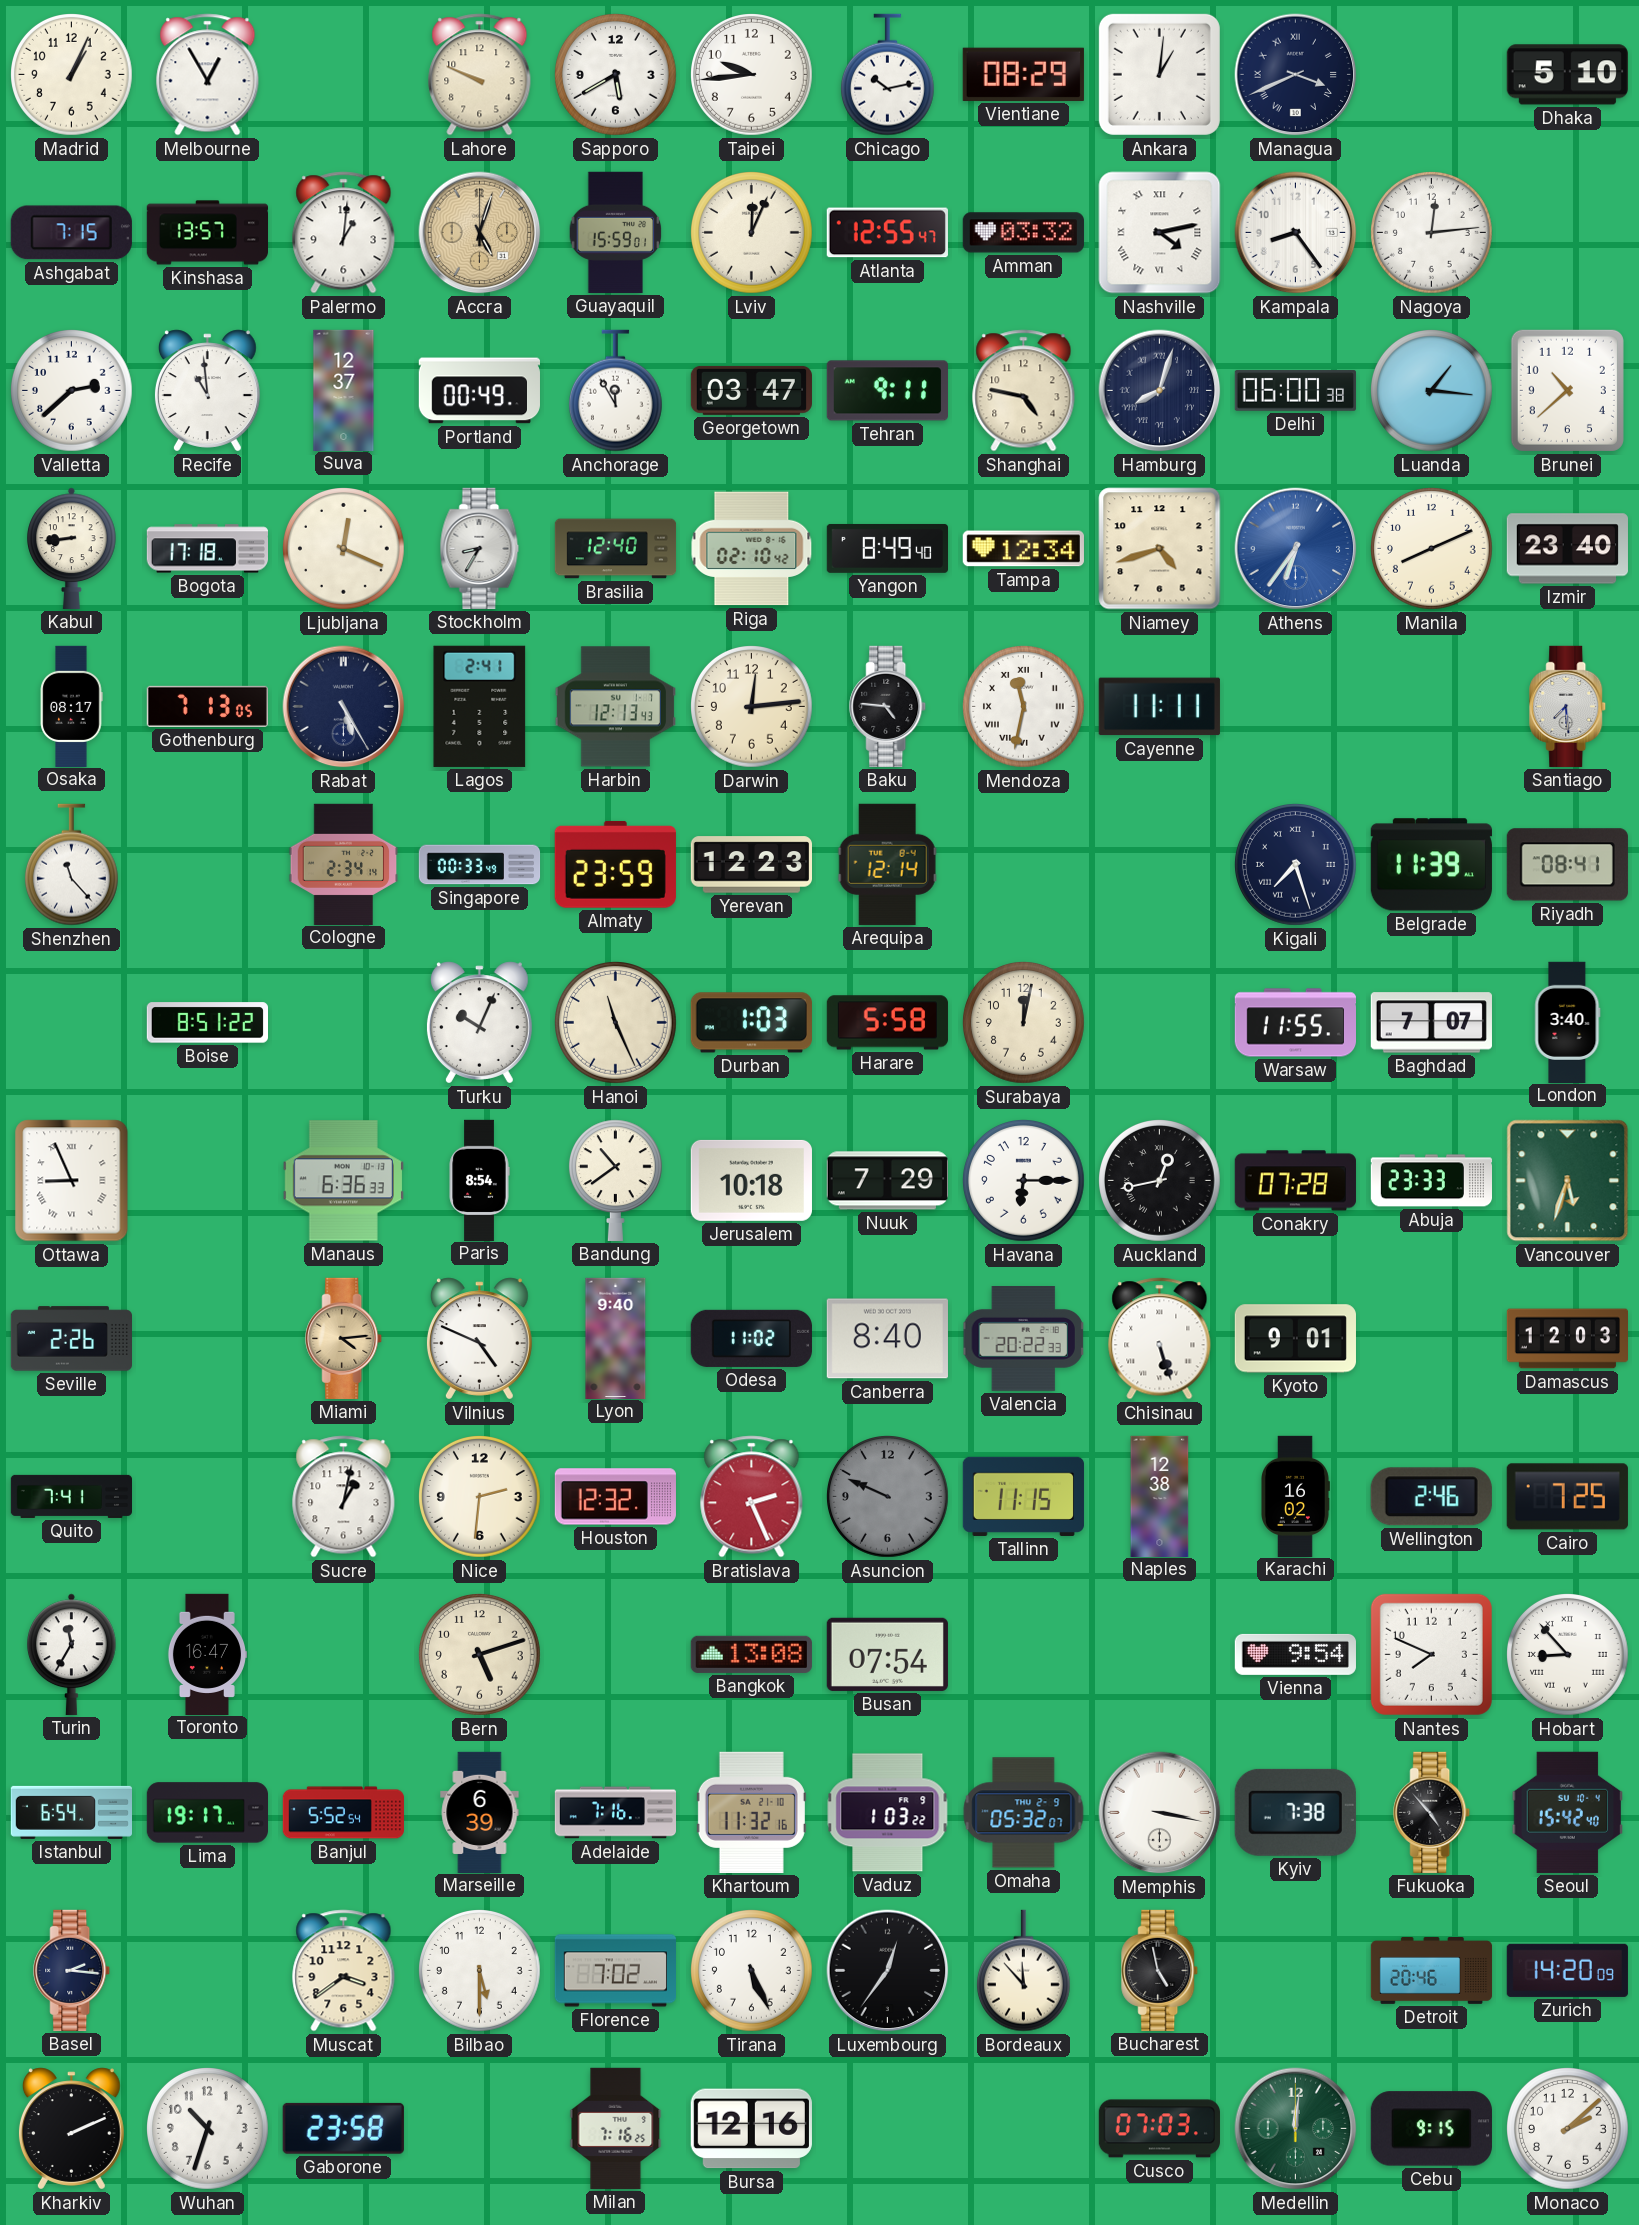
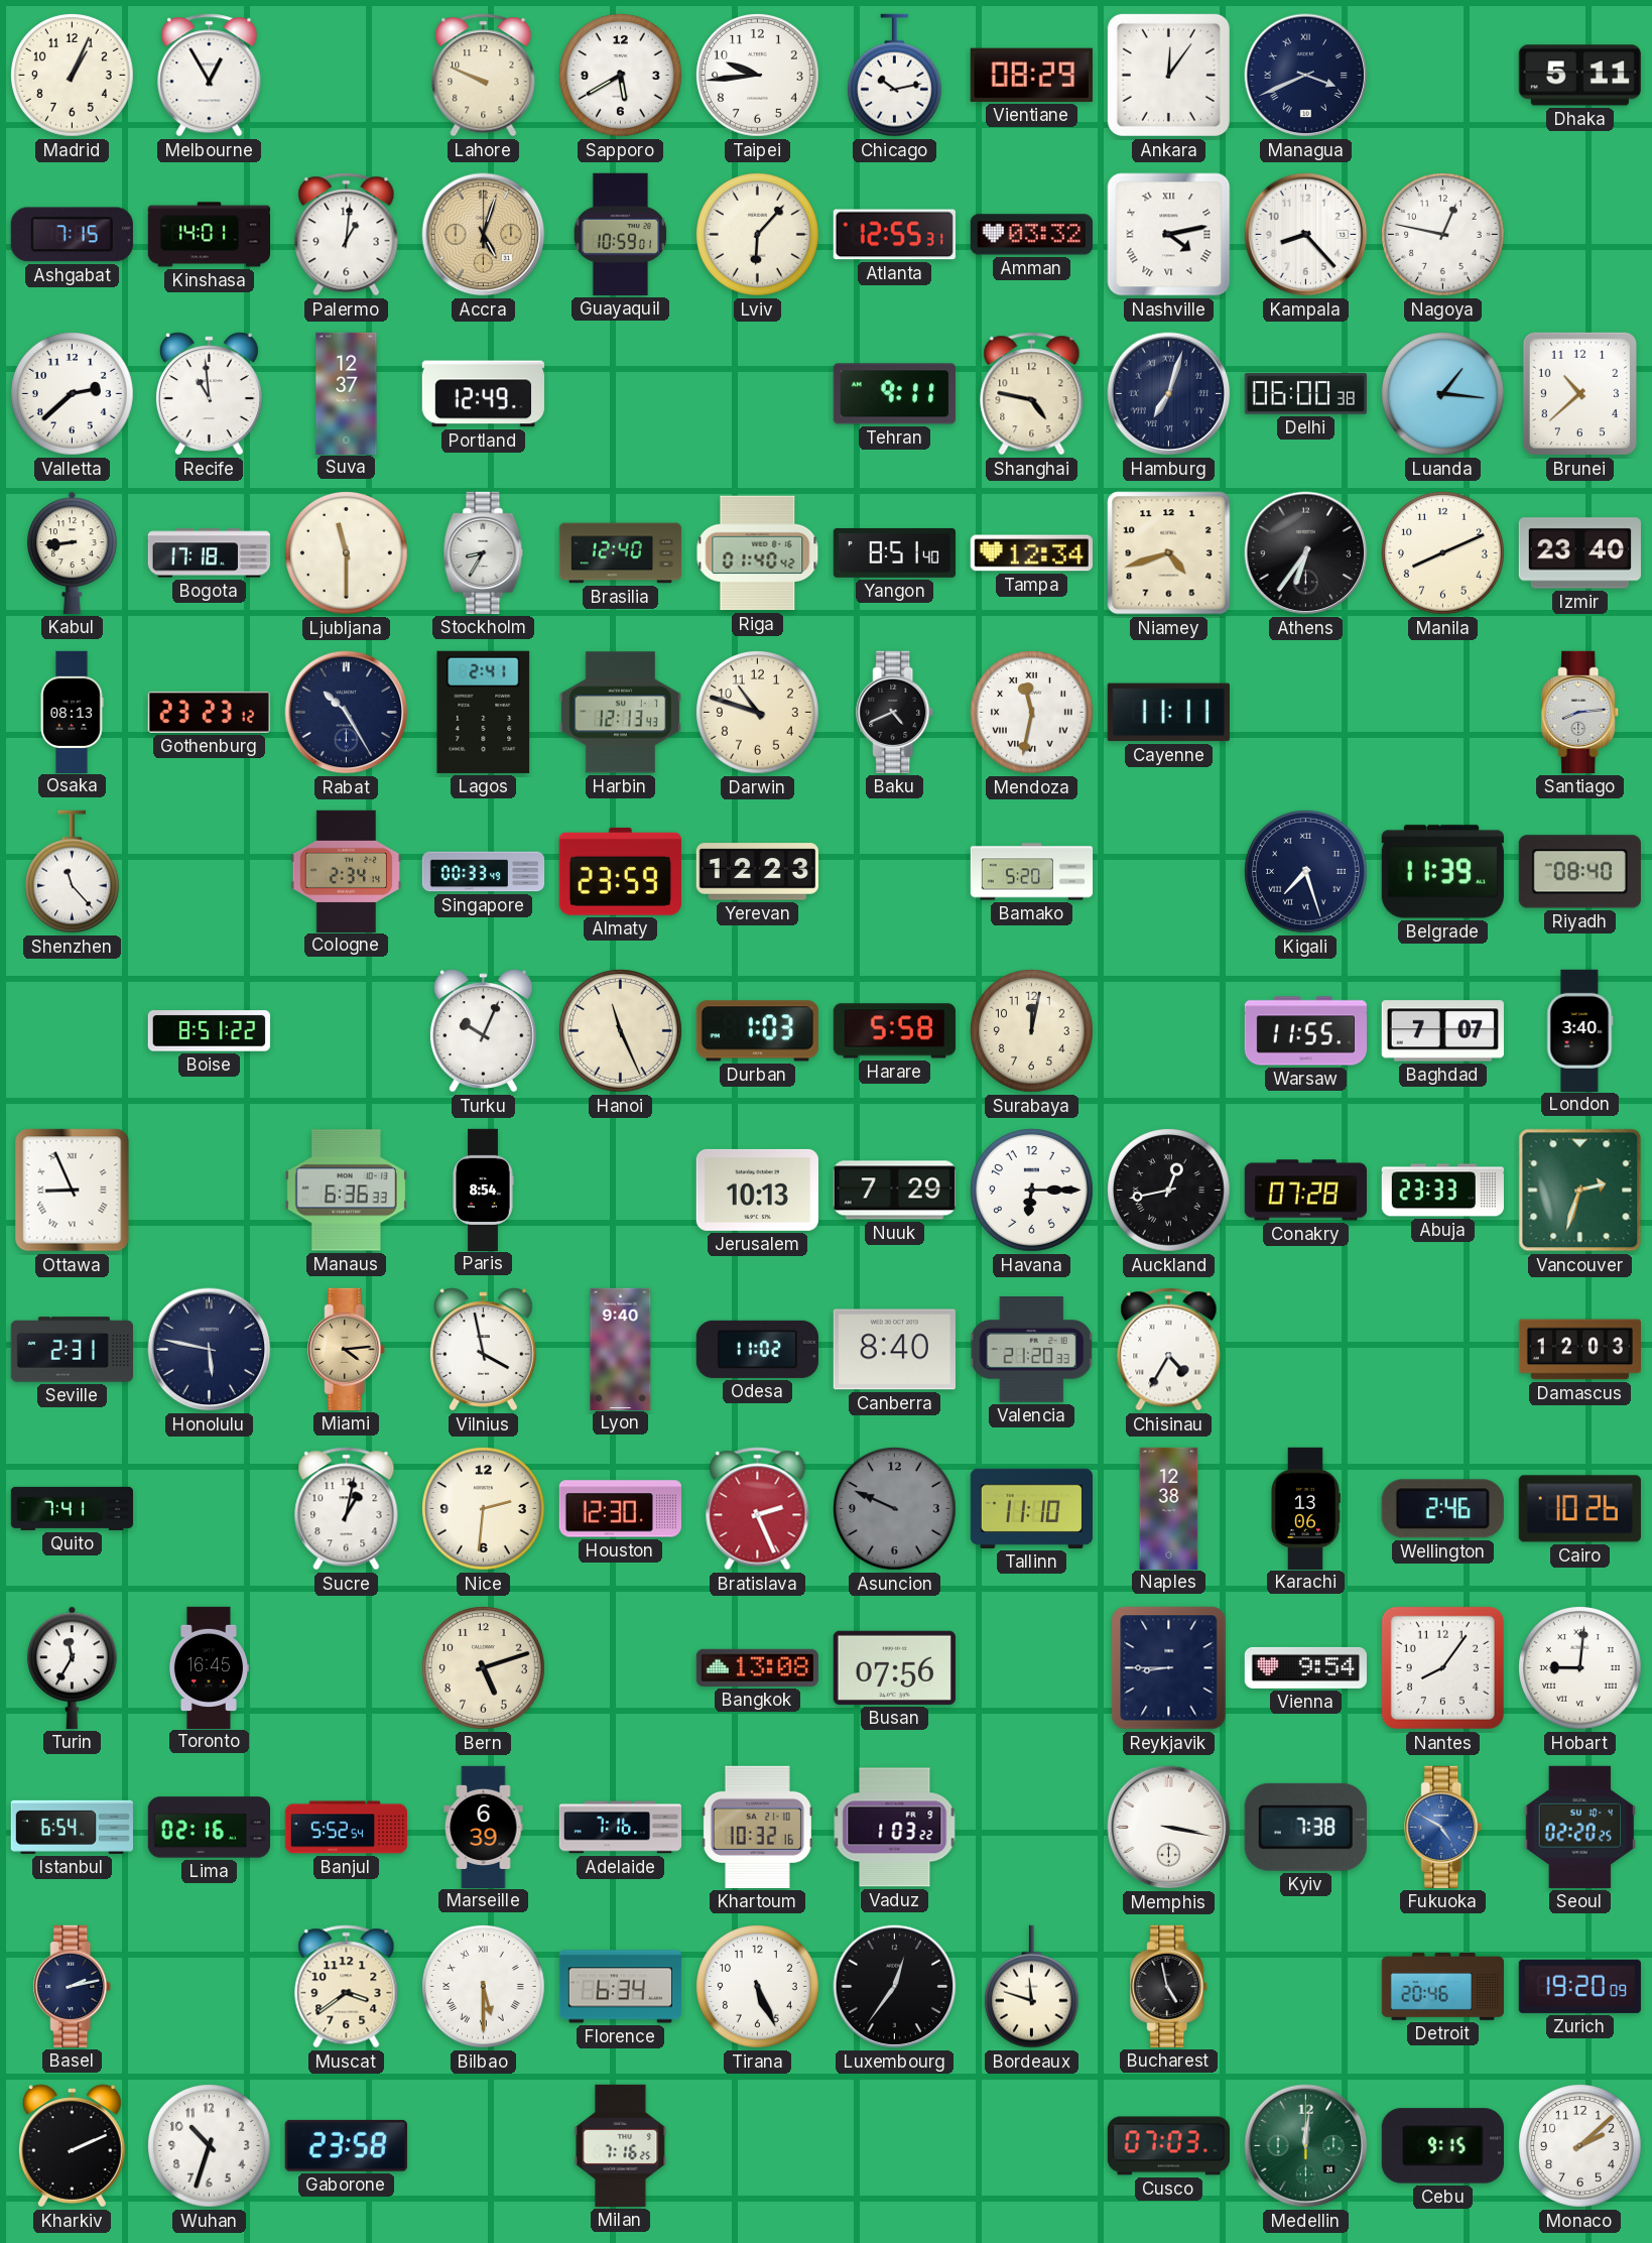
Ankara: 1:01 -> 12:06 (1168, 75)
Dhaka: 5:10 -> 5:11 (1579, 76)
Kinshasa: 13:57 -> 14:01 (209, 235)
Guayaquil: 15:59 -> 10:59 (621, 234)
Lviv: 12:04 -> 6:07 (758, 235)
Atlanta: 12:55:47 -> 12:55:31 (894, 235)
Kampala: 8:24 -> 8:23 (1306, 235)
Nagoya: 12:14 -> 12:47 (1443, 235)
Portland: 00:49 -> 12:49 (483, 394)
Anchorage: 11:55 -> none (615, 391)
Georgetown: 03:47 -> none (751, 390)
Hamburg: 8:03 -> 7:03 (1169, 394)
Ljubljana: 12:19 -> 11:30 (347, 553)
Riga: 02:10 -> 01:40 (758, 553)
Yangon: 8:49 -> 8:51 (894, 552)
Athens dial: blue -> black (1306, 553)
Osaka: 08:17 -> 08:13 (72, 712)
Gothenburg: 7:13 -> 23:23 (209, 712)
Rabat: 5:25 -> 10:25 (347, 713)
Darwin: 12:14 -> 10:48 (758, 713)
Baku: 4:46 -> 4:41 (895, 712)
Santiago: 7:29 -> 8:14 (1580, 712)
Arequipa: 12:14 -> none (887, 864)
Bamako: none -> 5:20 (1032, 872)
Riyadh: 08:41 -> 08:40 (1579, 872)
Bandung: 10:39 -> none (615, 1180)
Jerusalem: 10:18 -> 10:13 (757, 1190)
Vancouver: 5:33 -> 2:33 (1580, 1191)
Seville: 2:26 -> 2:31 (72, 1350)
Honolulu: none -> 5:47 (210, 1350)
Vilnius: 4:49 -> 3:58 (483, 1350)
Valencia: 20:22 -> 21:20 (1032, 1350)
Chisinau: 5:27 -> 4:35 (1169, 1350)
Kyoto: 9:01 -> none (1295, 1339)
Houston: 12:32 -> 12:30 (620, 1509)
Tallinn: 11:15 -> 11:10 (1031, 1508)
Karachi: 16:02 -> 13:06 (1306, 1508)
Cairo: 7:25 -> 10:26 (1579, 1509)
Toronto: 16:47 -> 16:45 (208, 1667)
Busan: 07:54 -> 07:56 (894, 1667)
Reykjavik: none -> 8:45 (1169, 1668)
Nantes: 7:49 -> 8:06 (1442, 1667)
Hobart: 8:53 -> 9:01 (1580, 1668)
Lima: 19:17 -> 02:16 (209, 1828)
Khartoum: 11:32 -> 10:32 (757, 1827)
Omaha: 05:32 -> none (1024, 1813)
Fukuoka: 4:53 -> 4:50 (1443, 1827)
Fukuoka dial: black -> blue (1443, 1827)
Seoul: 15:42 -> 02:20 (1580, 1827)
Basel: 2:16 -> 2:13 (73, 1986)
Bilbao numerals: Arabic -> Roman (484, 1987)
Florence: 7:02 -> 6:34 (620, 1987)
Bordeaux: 11:53 -> 11:48 (1031, 1987)
Zurich: 14:20 -> 19:20 (1579, 1986)
Bursa: 12:16 -> none (751, 2129)
